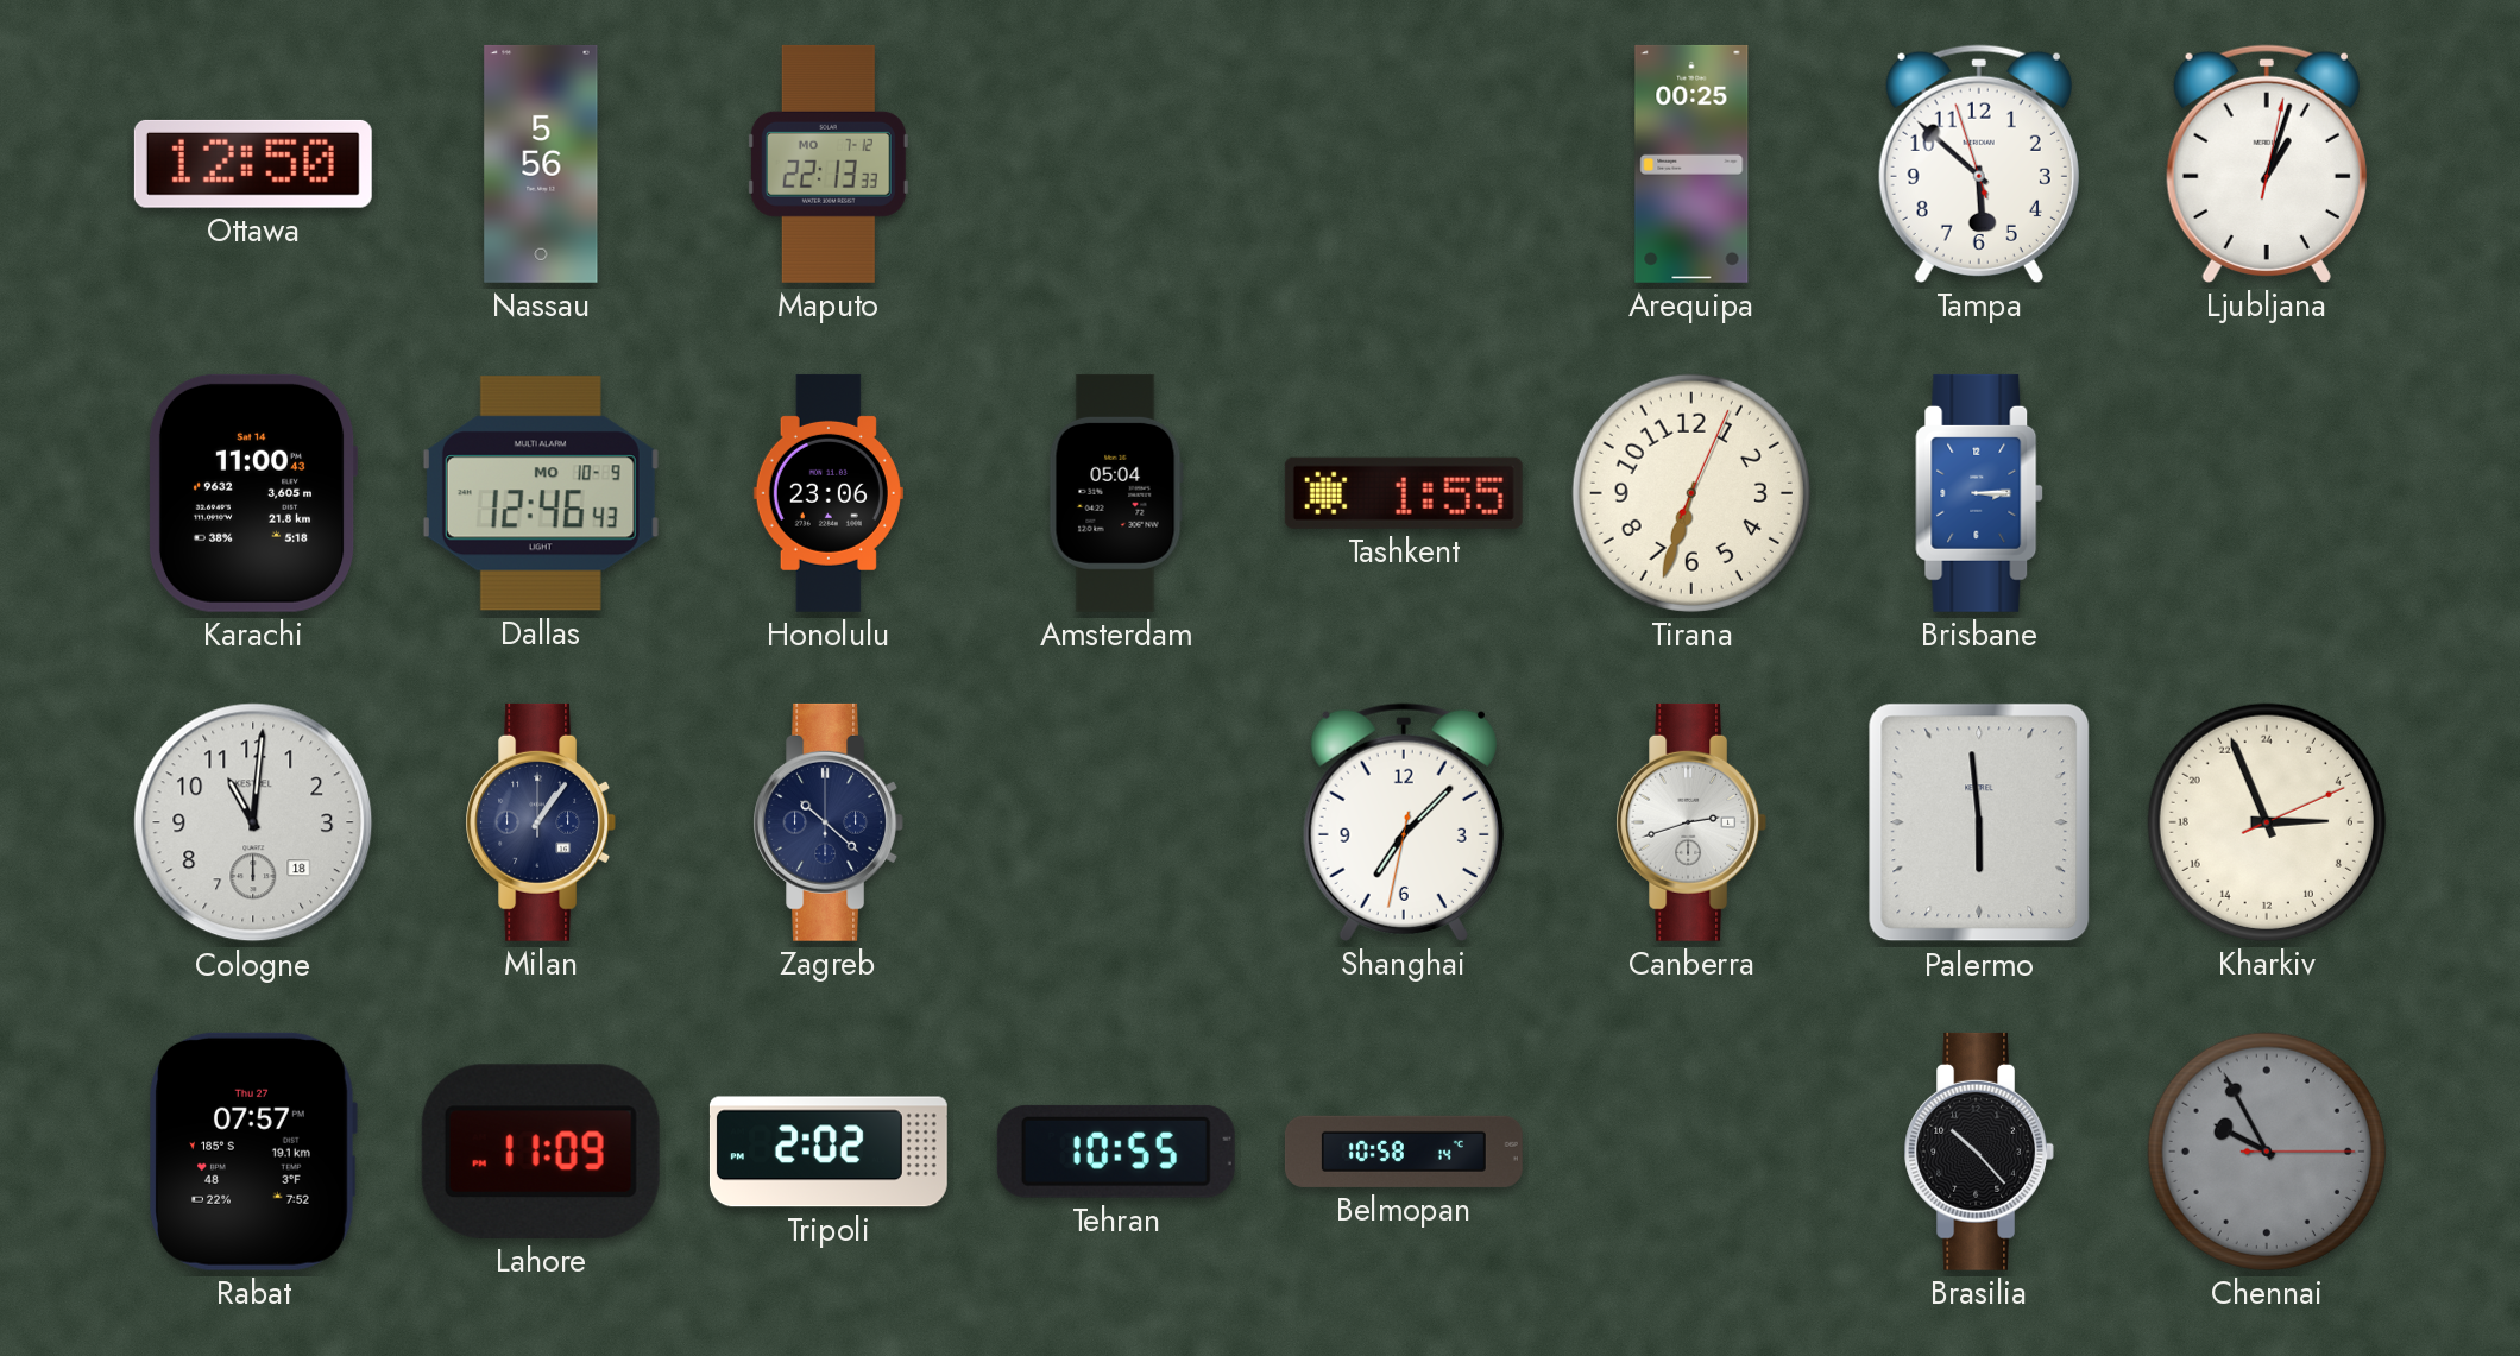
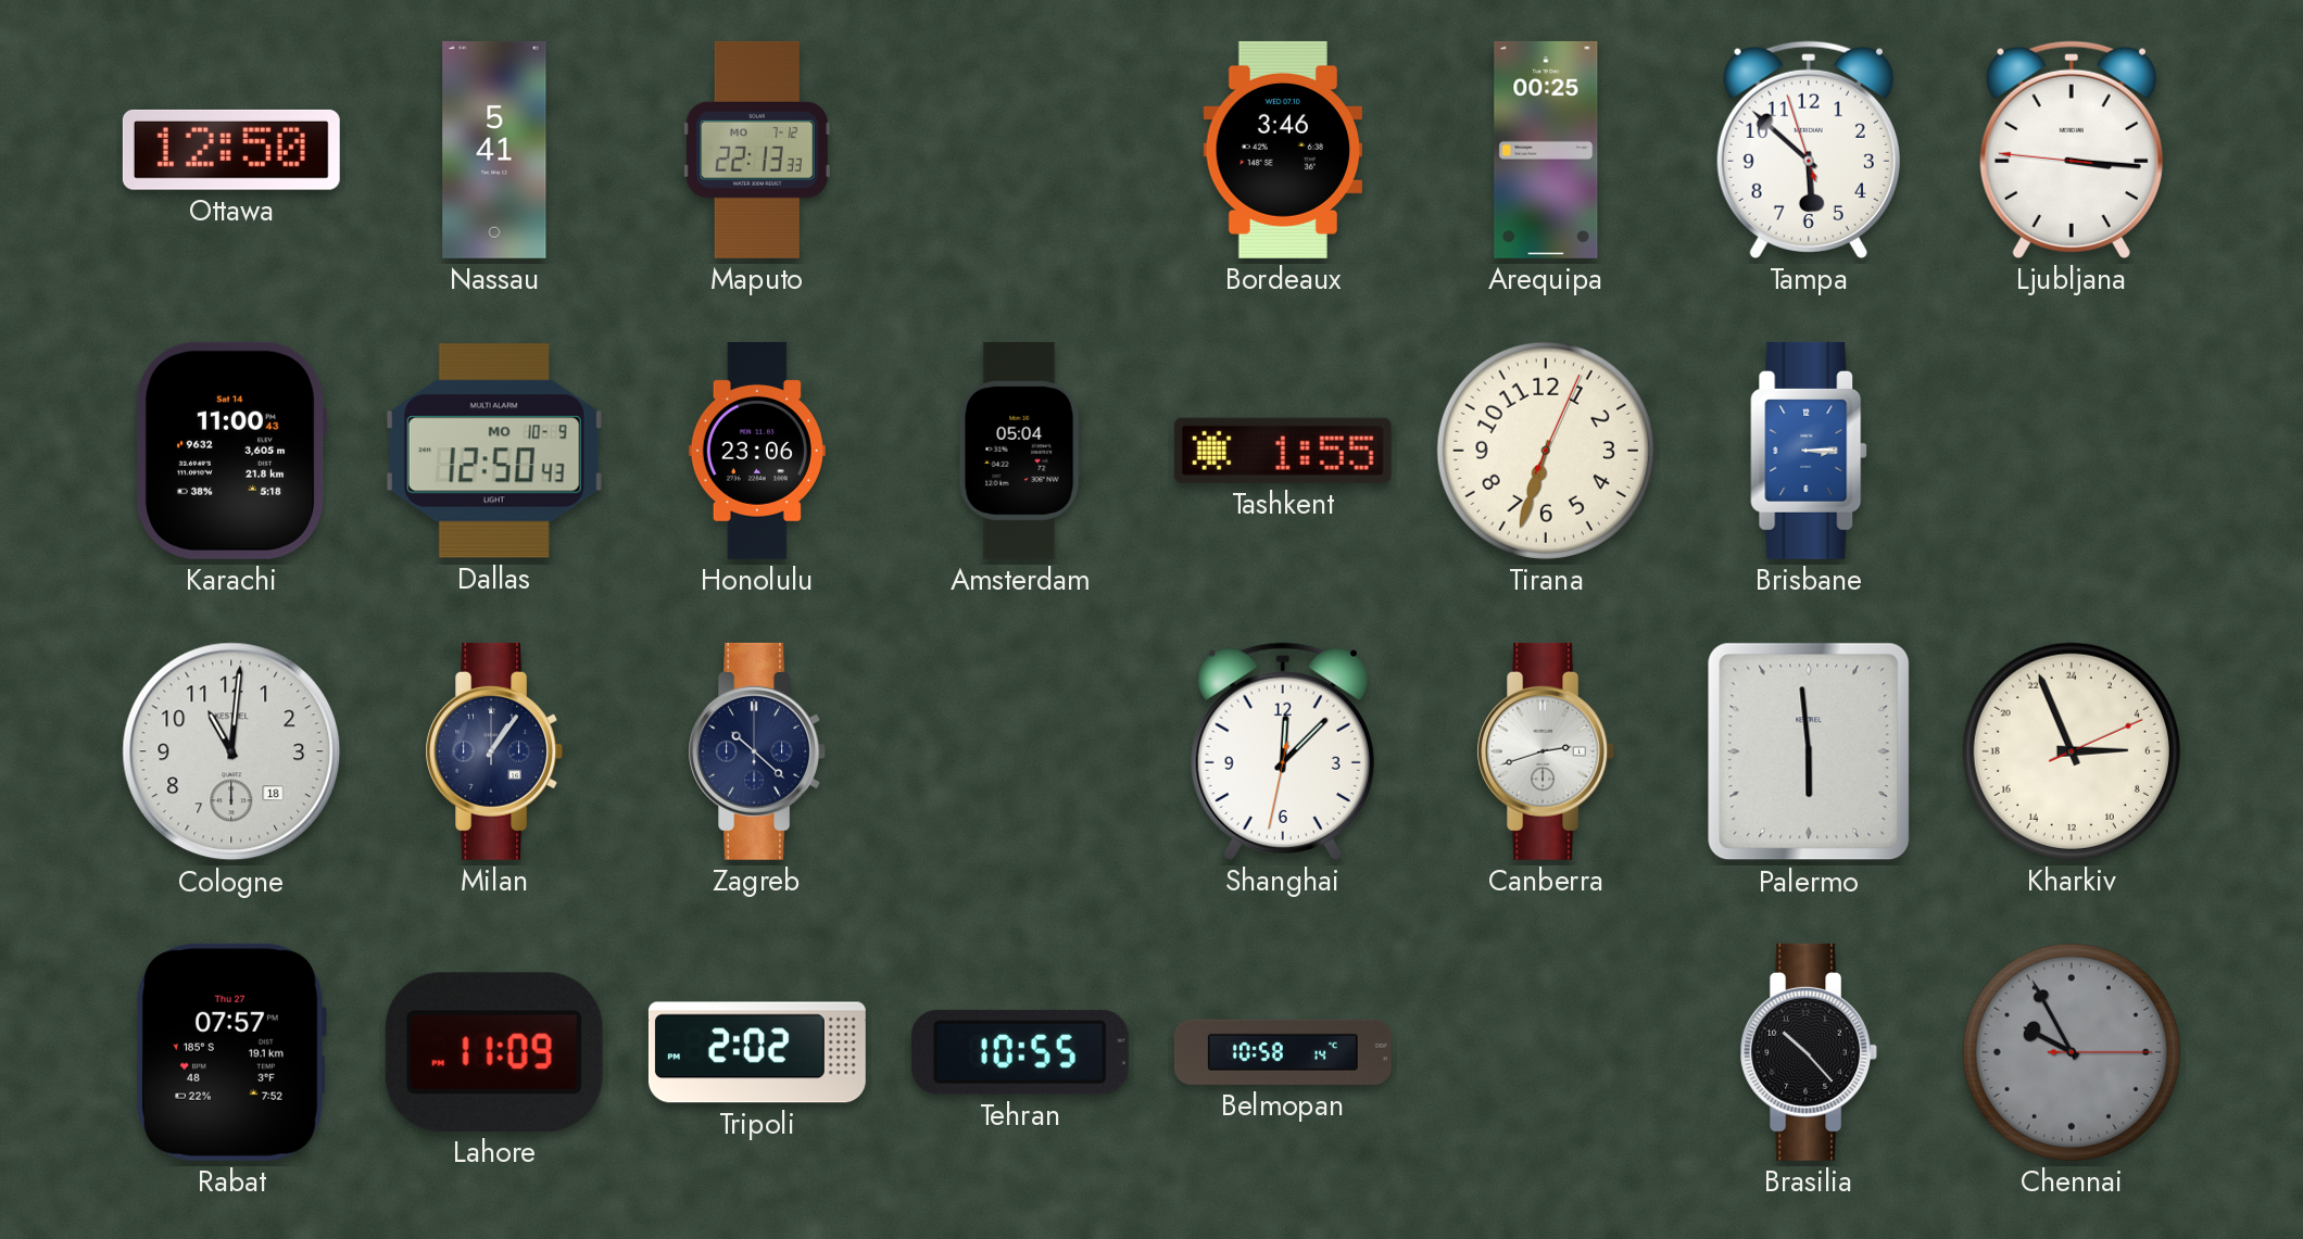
Nassau: 5:56 -> 5:41 (494, 150)
Bordeaux: none -> 3:46 (1283, 150)
Ljubljana: 1:03 -> 3:15 (2072, 150)
Dallas: 12:46 -> 12:50 (494, 451)
Shanghai: 7:07 -> 12:07 (1283, 751)
